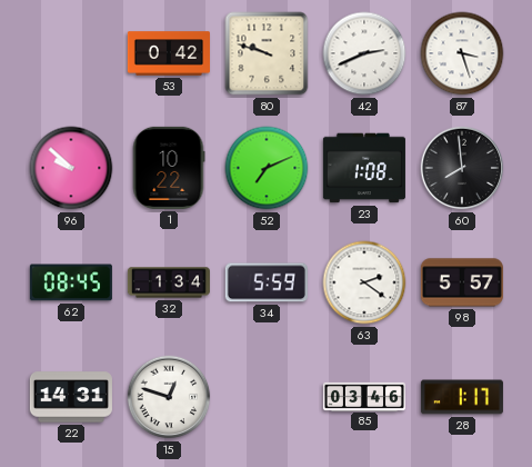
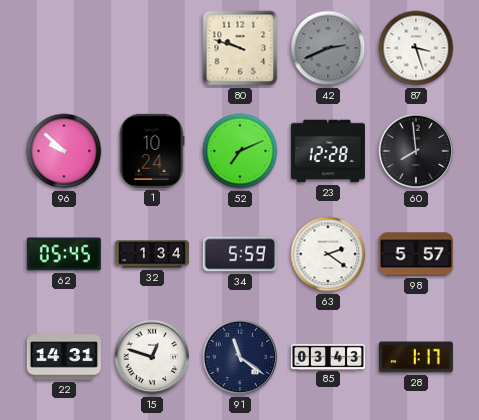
53: 0:42 -> none (169, 53)
42 dial: white -> grey (328, 48)
1: 10:22 -> 10:24 (152, 151)
23: 1:08 -> 12:28 (328, 151)
62: 08:45 -> 05:45 (64, 254)
91: none -> 11:21 (240, 357)
85: 03:46 -> 03:43 (328, 356)
